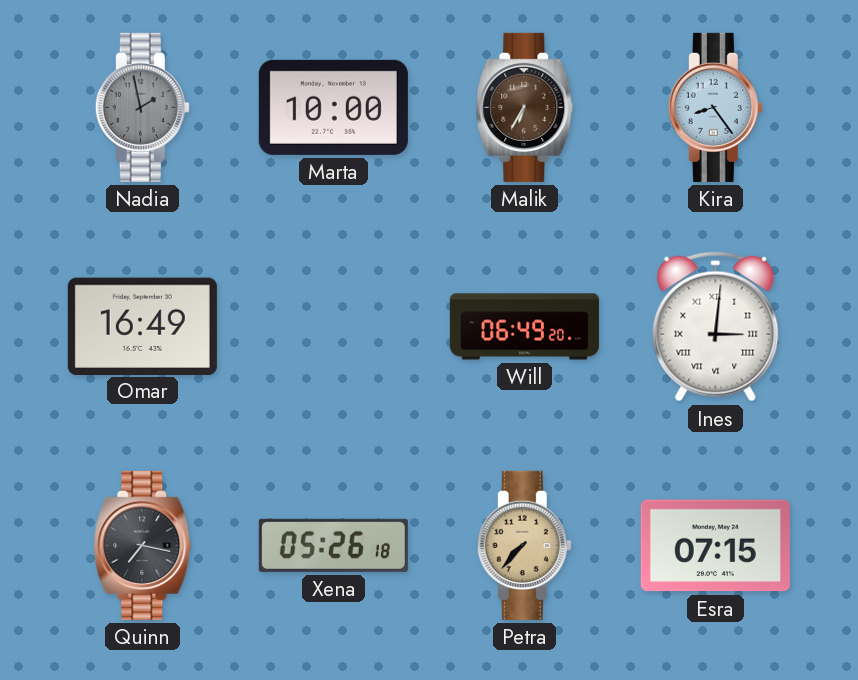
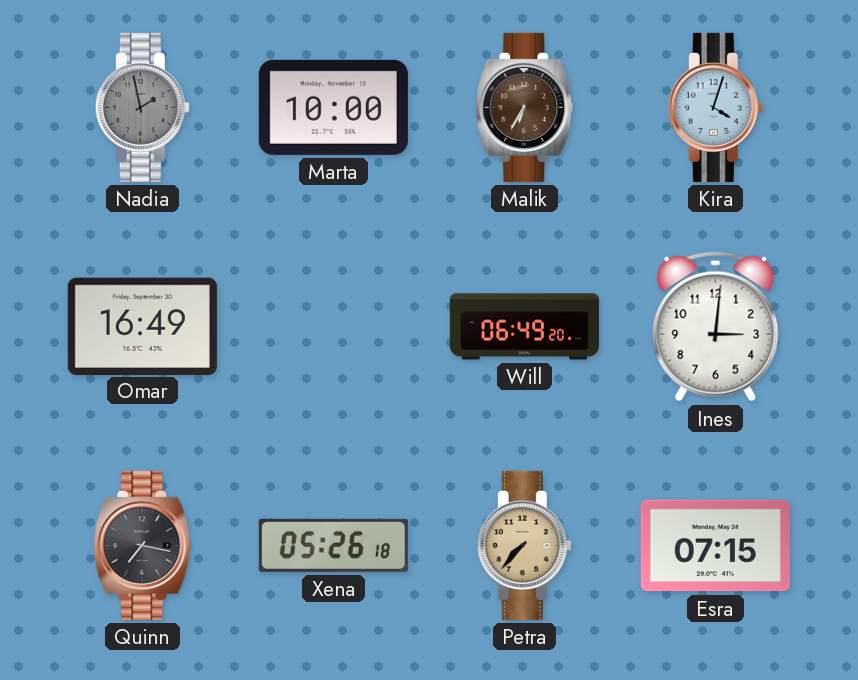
Kira: 8:24 -> 4:03 (715, 107)
Ines numerals: Roman -> Arabic (716, 327)
